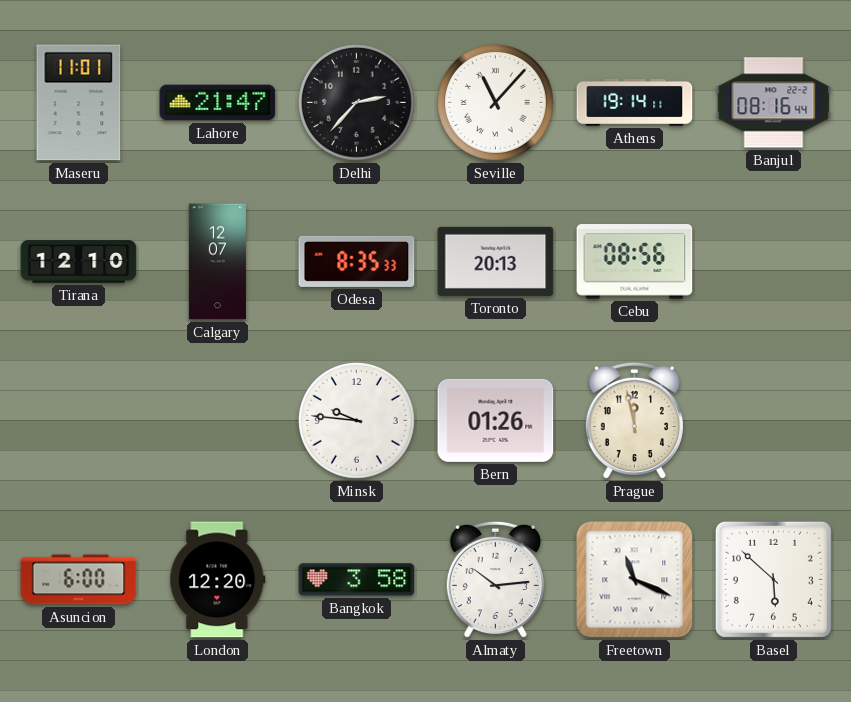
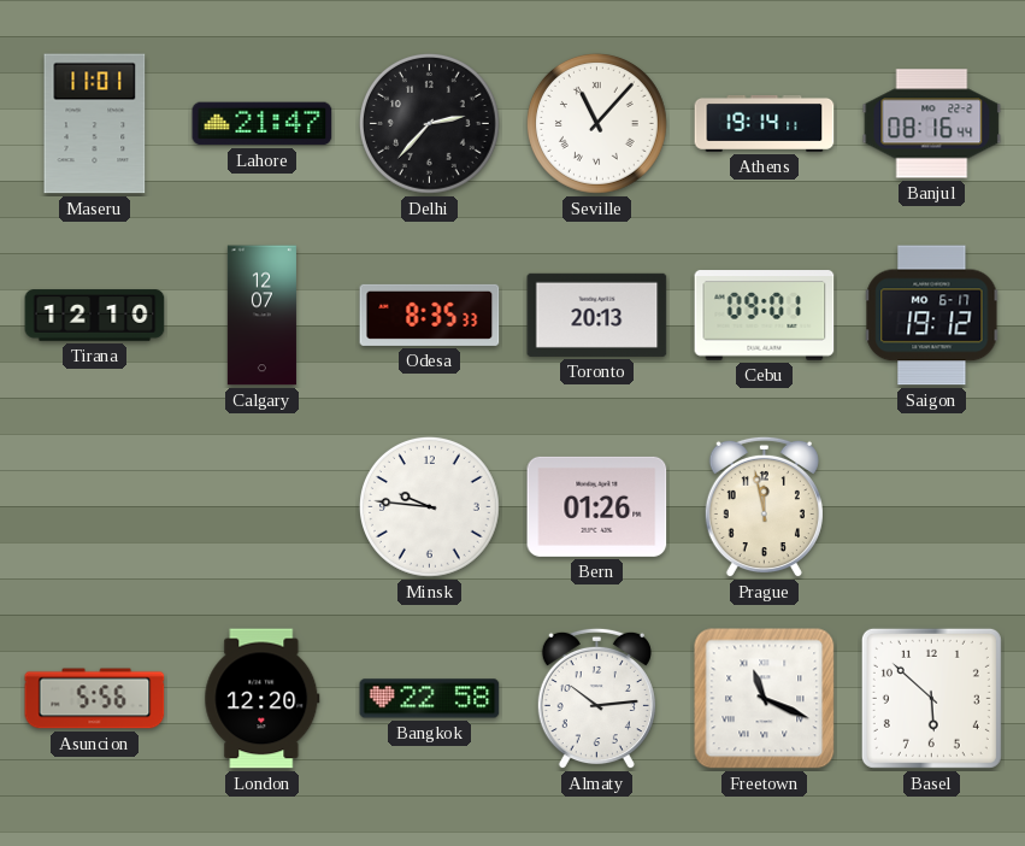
Cebu: 08:56 -> 09:01 (765, 316)
Saigon: none -> 19:12 (932, 316)
Asuncion: 6:00 -> 5:56 (95, 699)
Bangkok: 3:58 -> 22:58 (430, 699)
